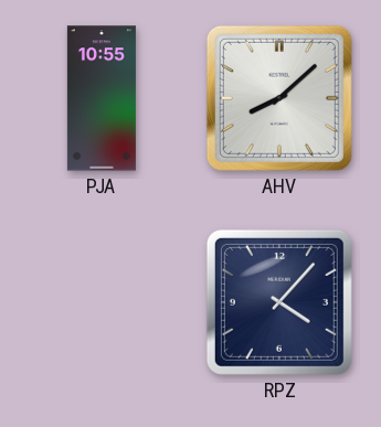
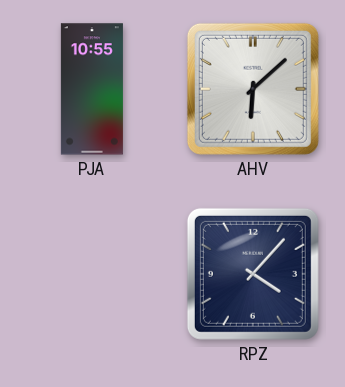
AHV: 8:08 -> 6:08 (253, 89)
